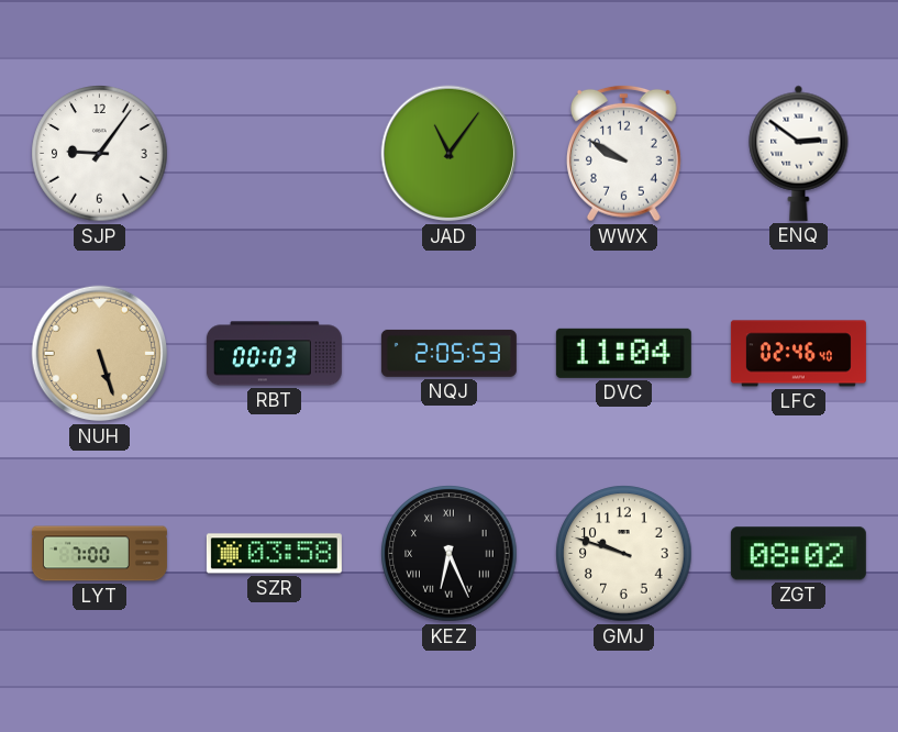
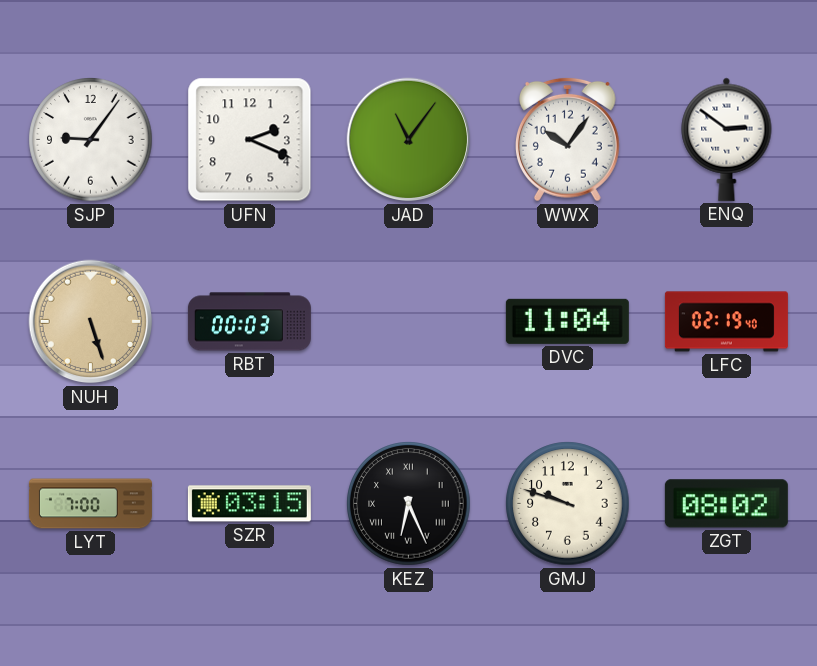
UFN: none -> 2:19 (250, 140)
WWX: 9:50 -> 10:06 (568, 139)
NQJ: 2:05 -> none (448, 353)
LFC: 02:46 -> 02:19 (726, 322)
SZR: 03:58 -> 03:15 (249, 504)
